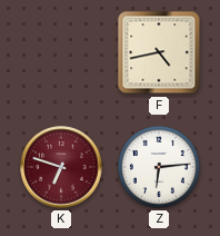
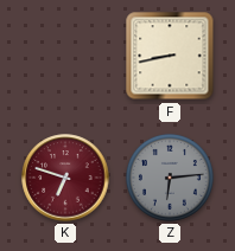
F: 4:43 -> 8:43 (170, 56)
Z dial: white -> grey (170, 178)
